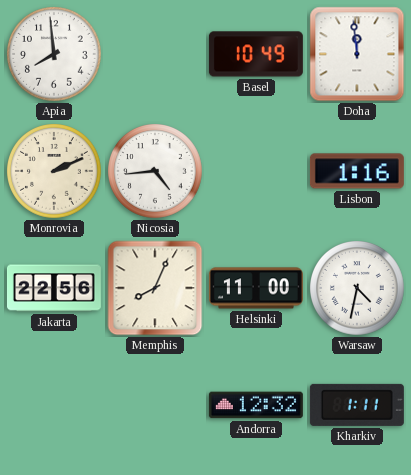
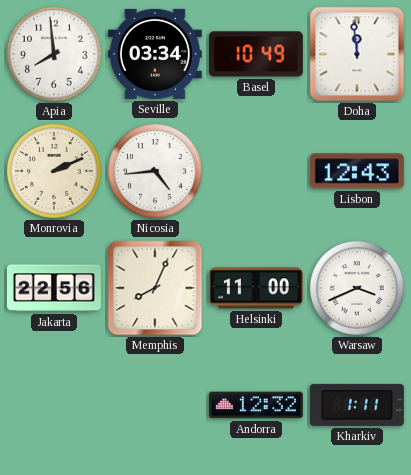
Seville: none -> 03:34 (155, 54)
Lisbon: 1:16 -> 12:43 (357, 171)
Warsaw: 4:32 -> 3:41 (358, 289)
